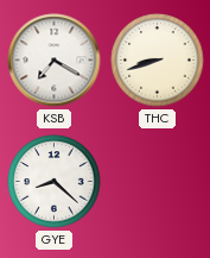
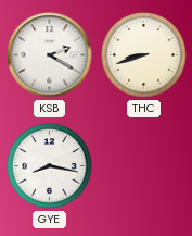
KSB: 7:20 -> 2:20 (50, 55)
GYE: 8:22 -> 8:17 (50, 166)
